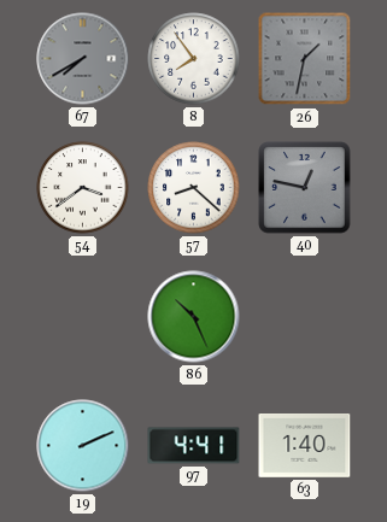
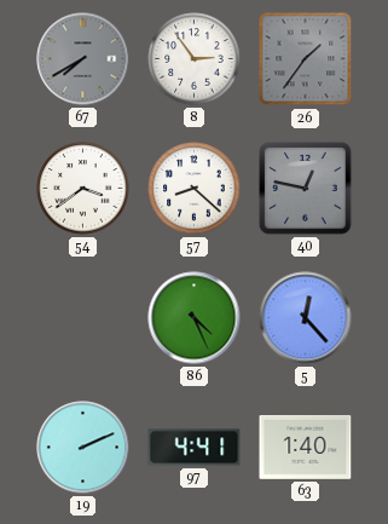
8: 7:54 -> 2:54 (195, 59)
26: 1:32 -> 1:36 (306, 59)
86: 10:26 -> 4:26 (195, 318)
5: none -> 12:23 (306, 318)
